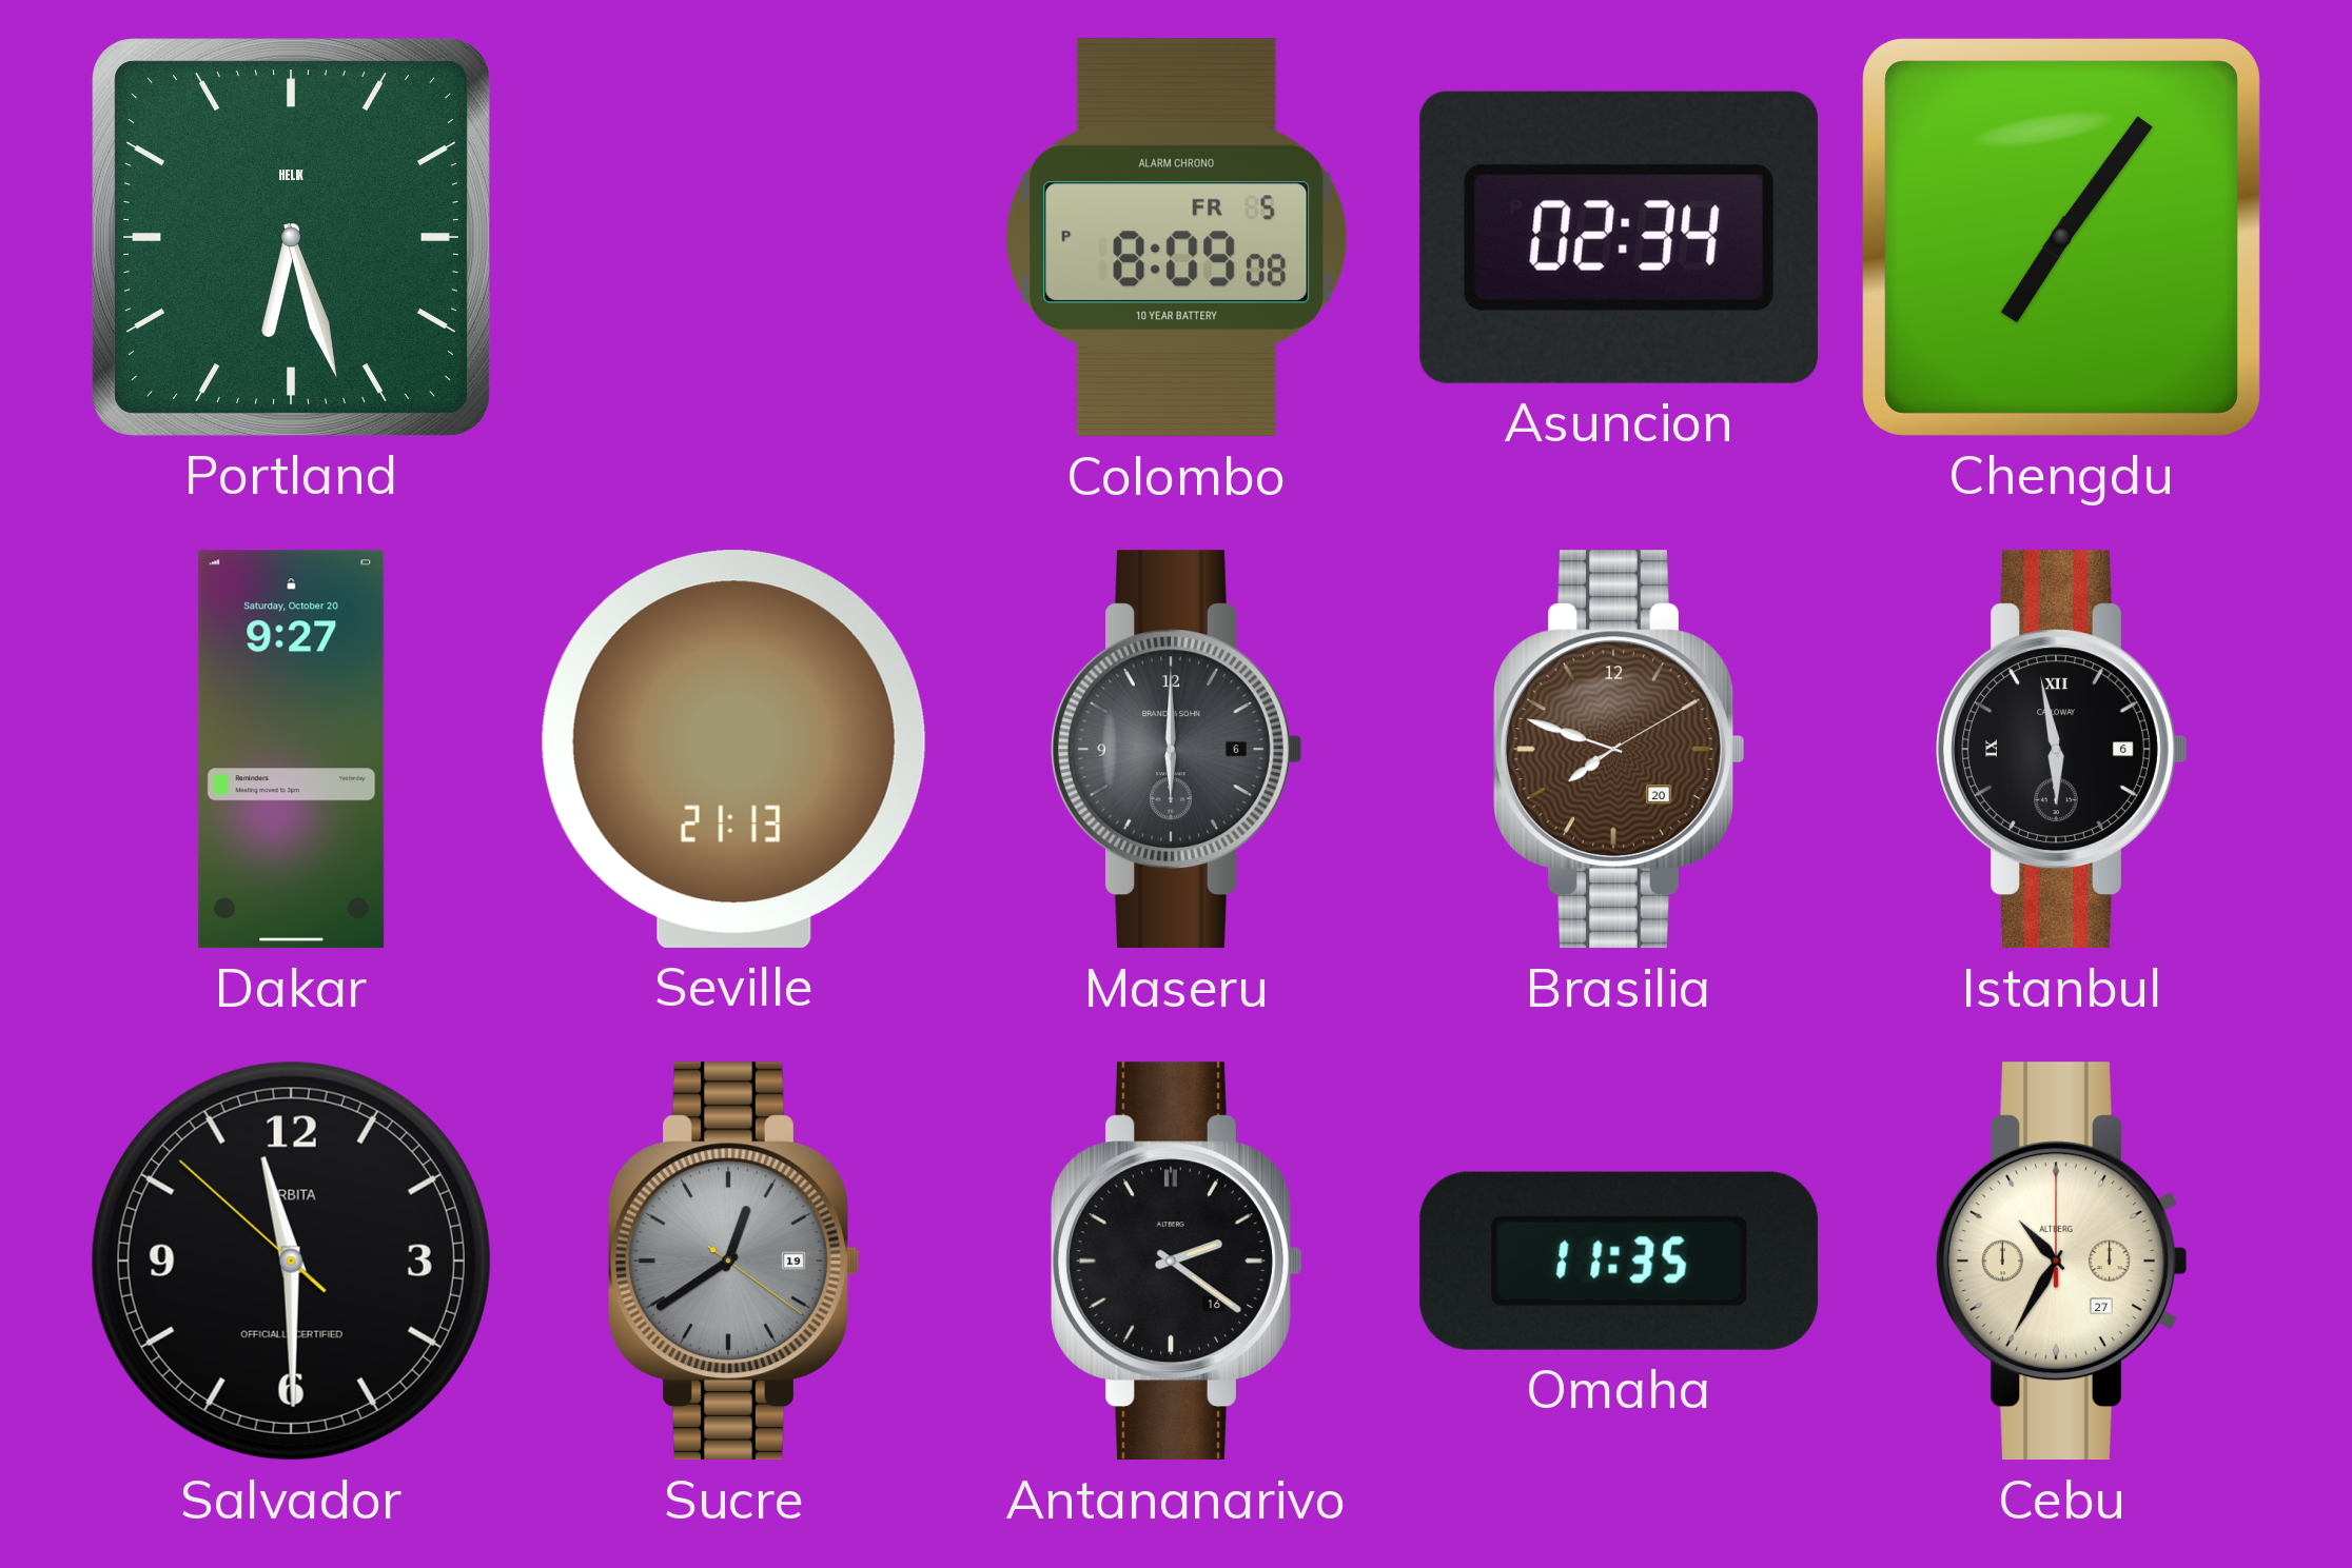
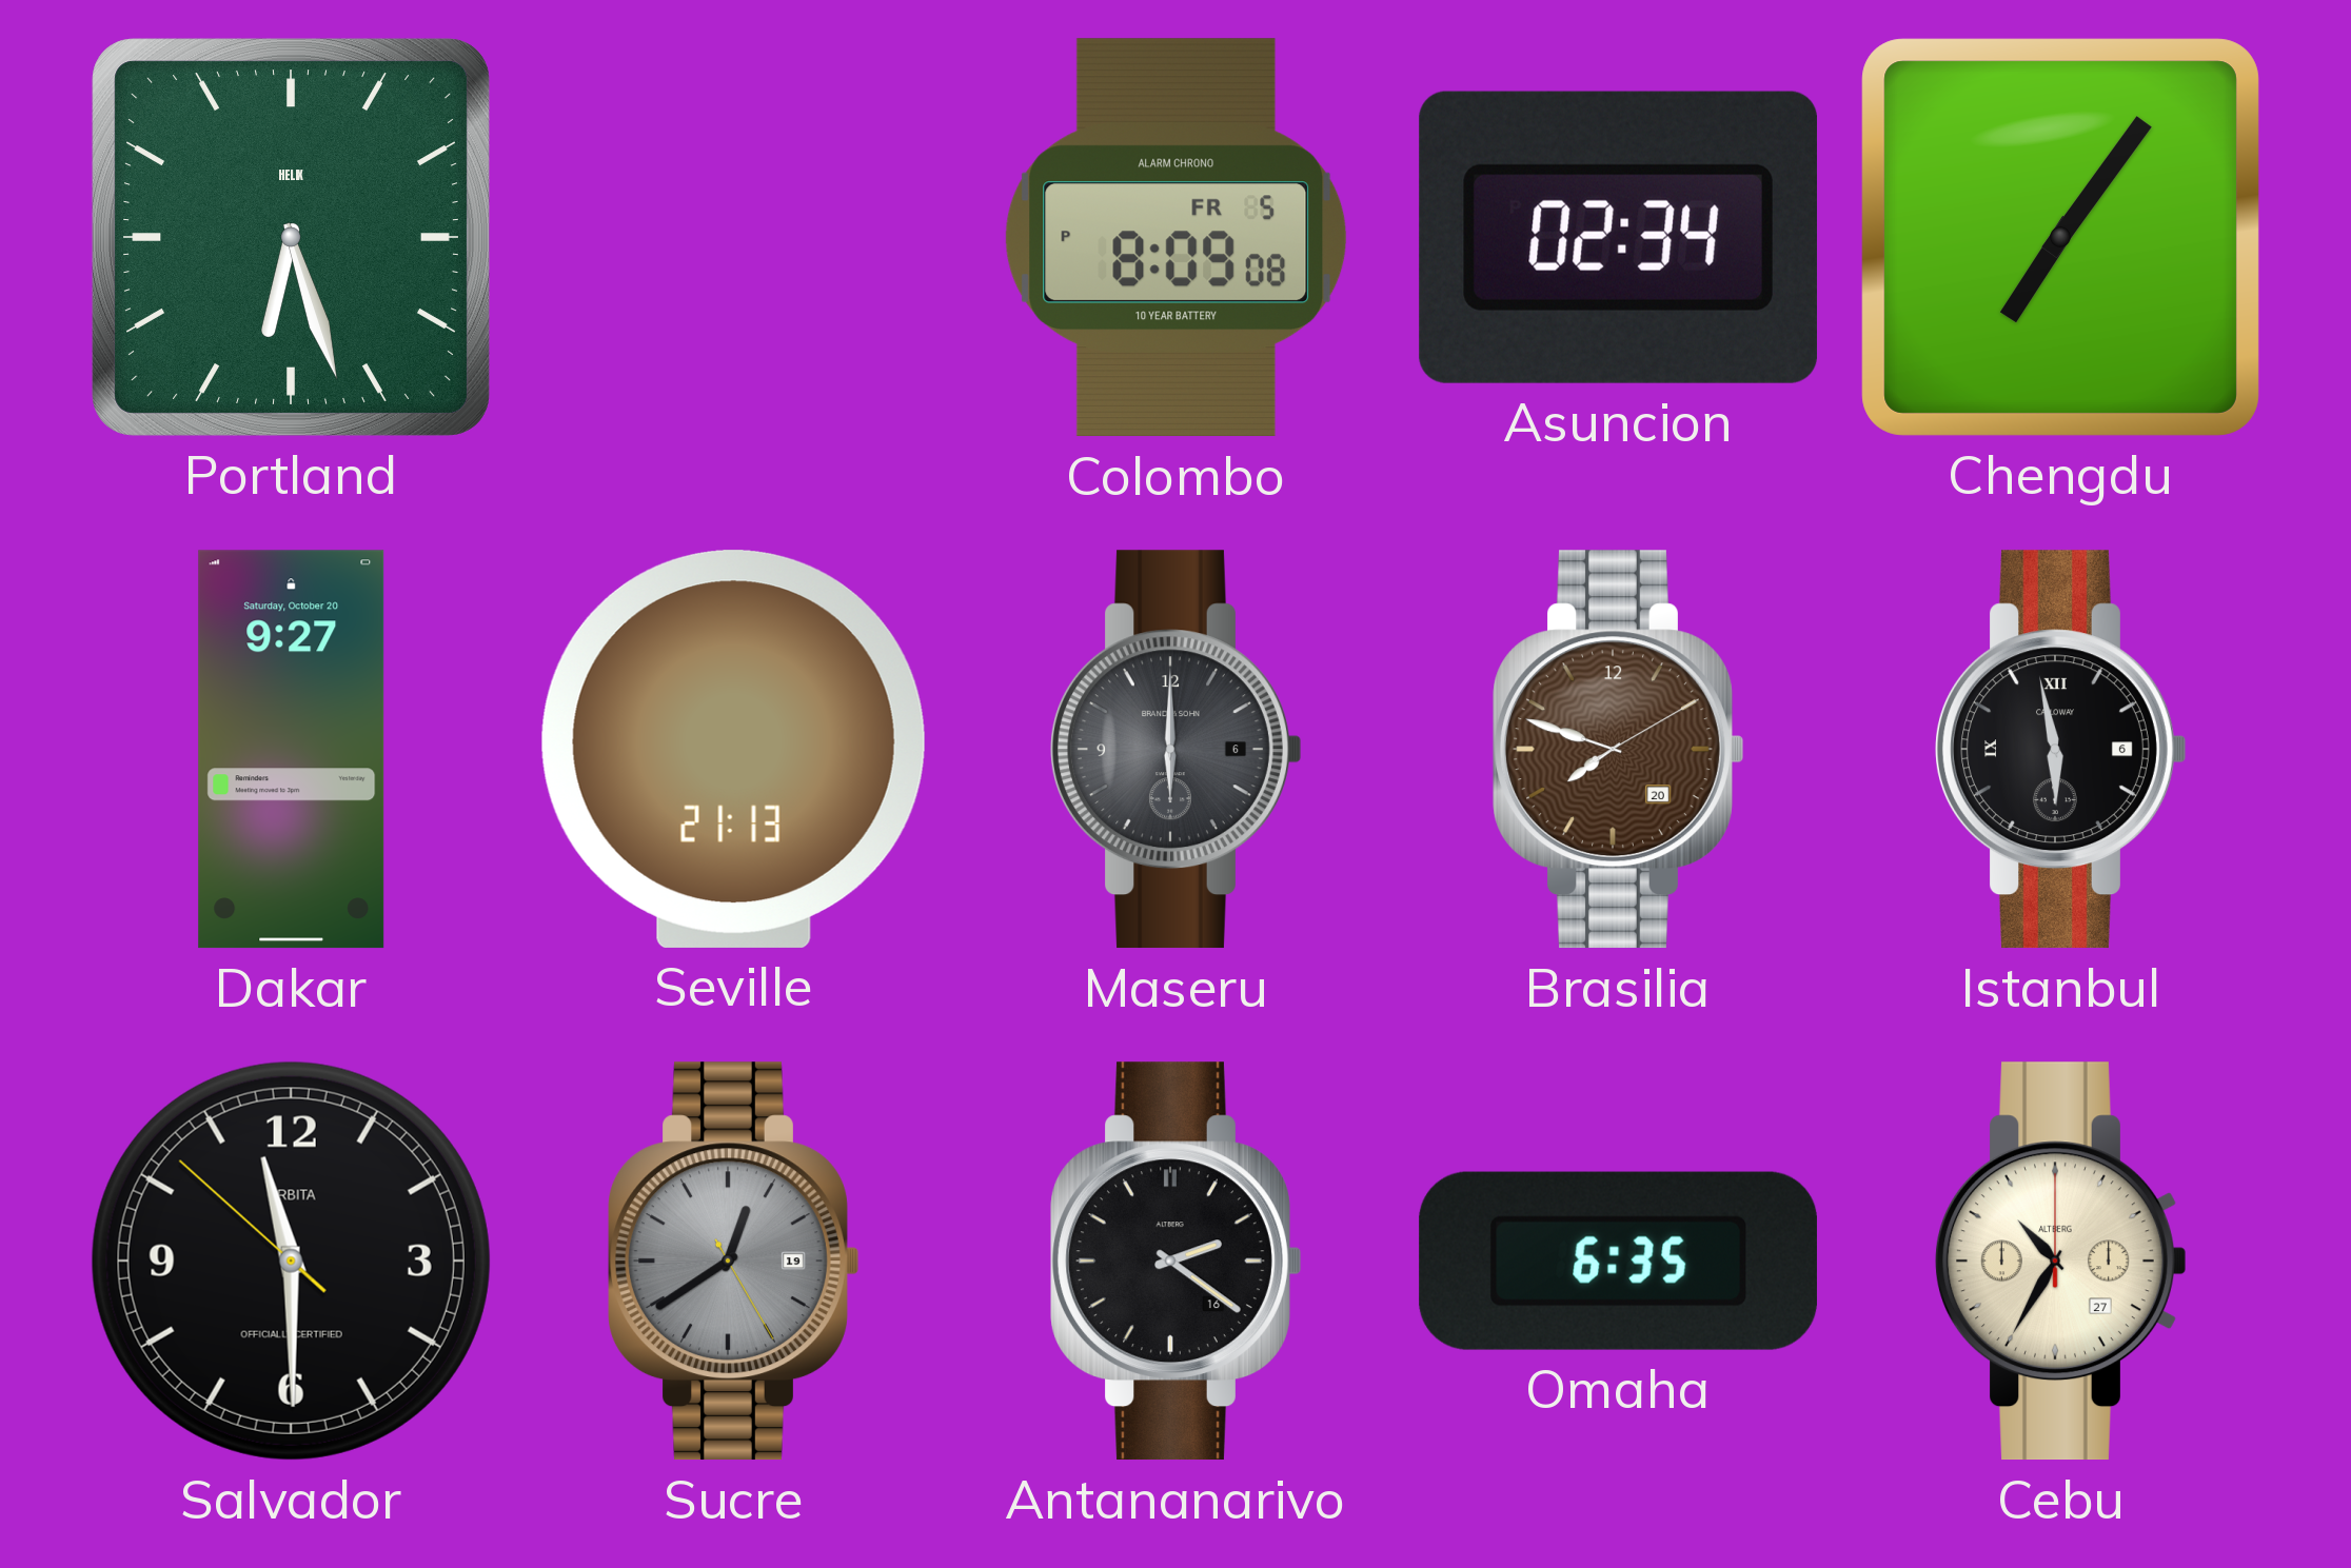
Sucre: 12:39:21 -> 12:39:25 (734, 1262)
Omaha: 11:35 -> 6:35 (1618, 1261)
